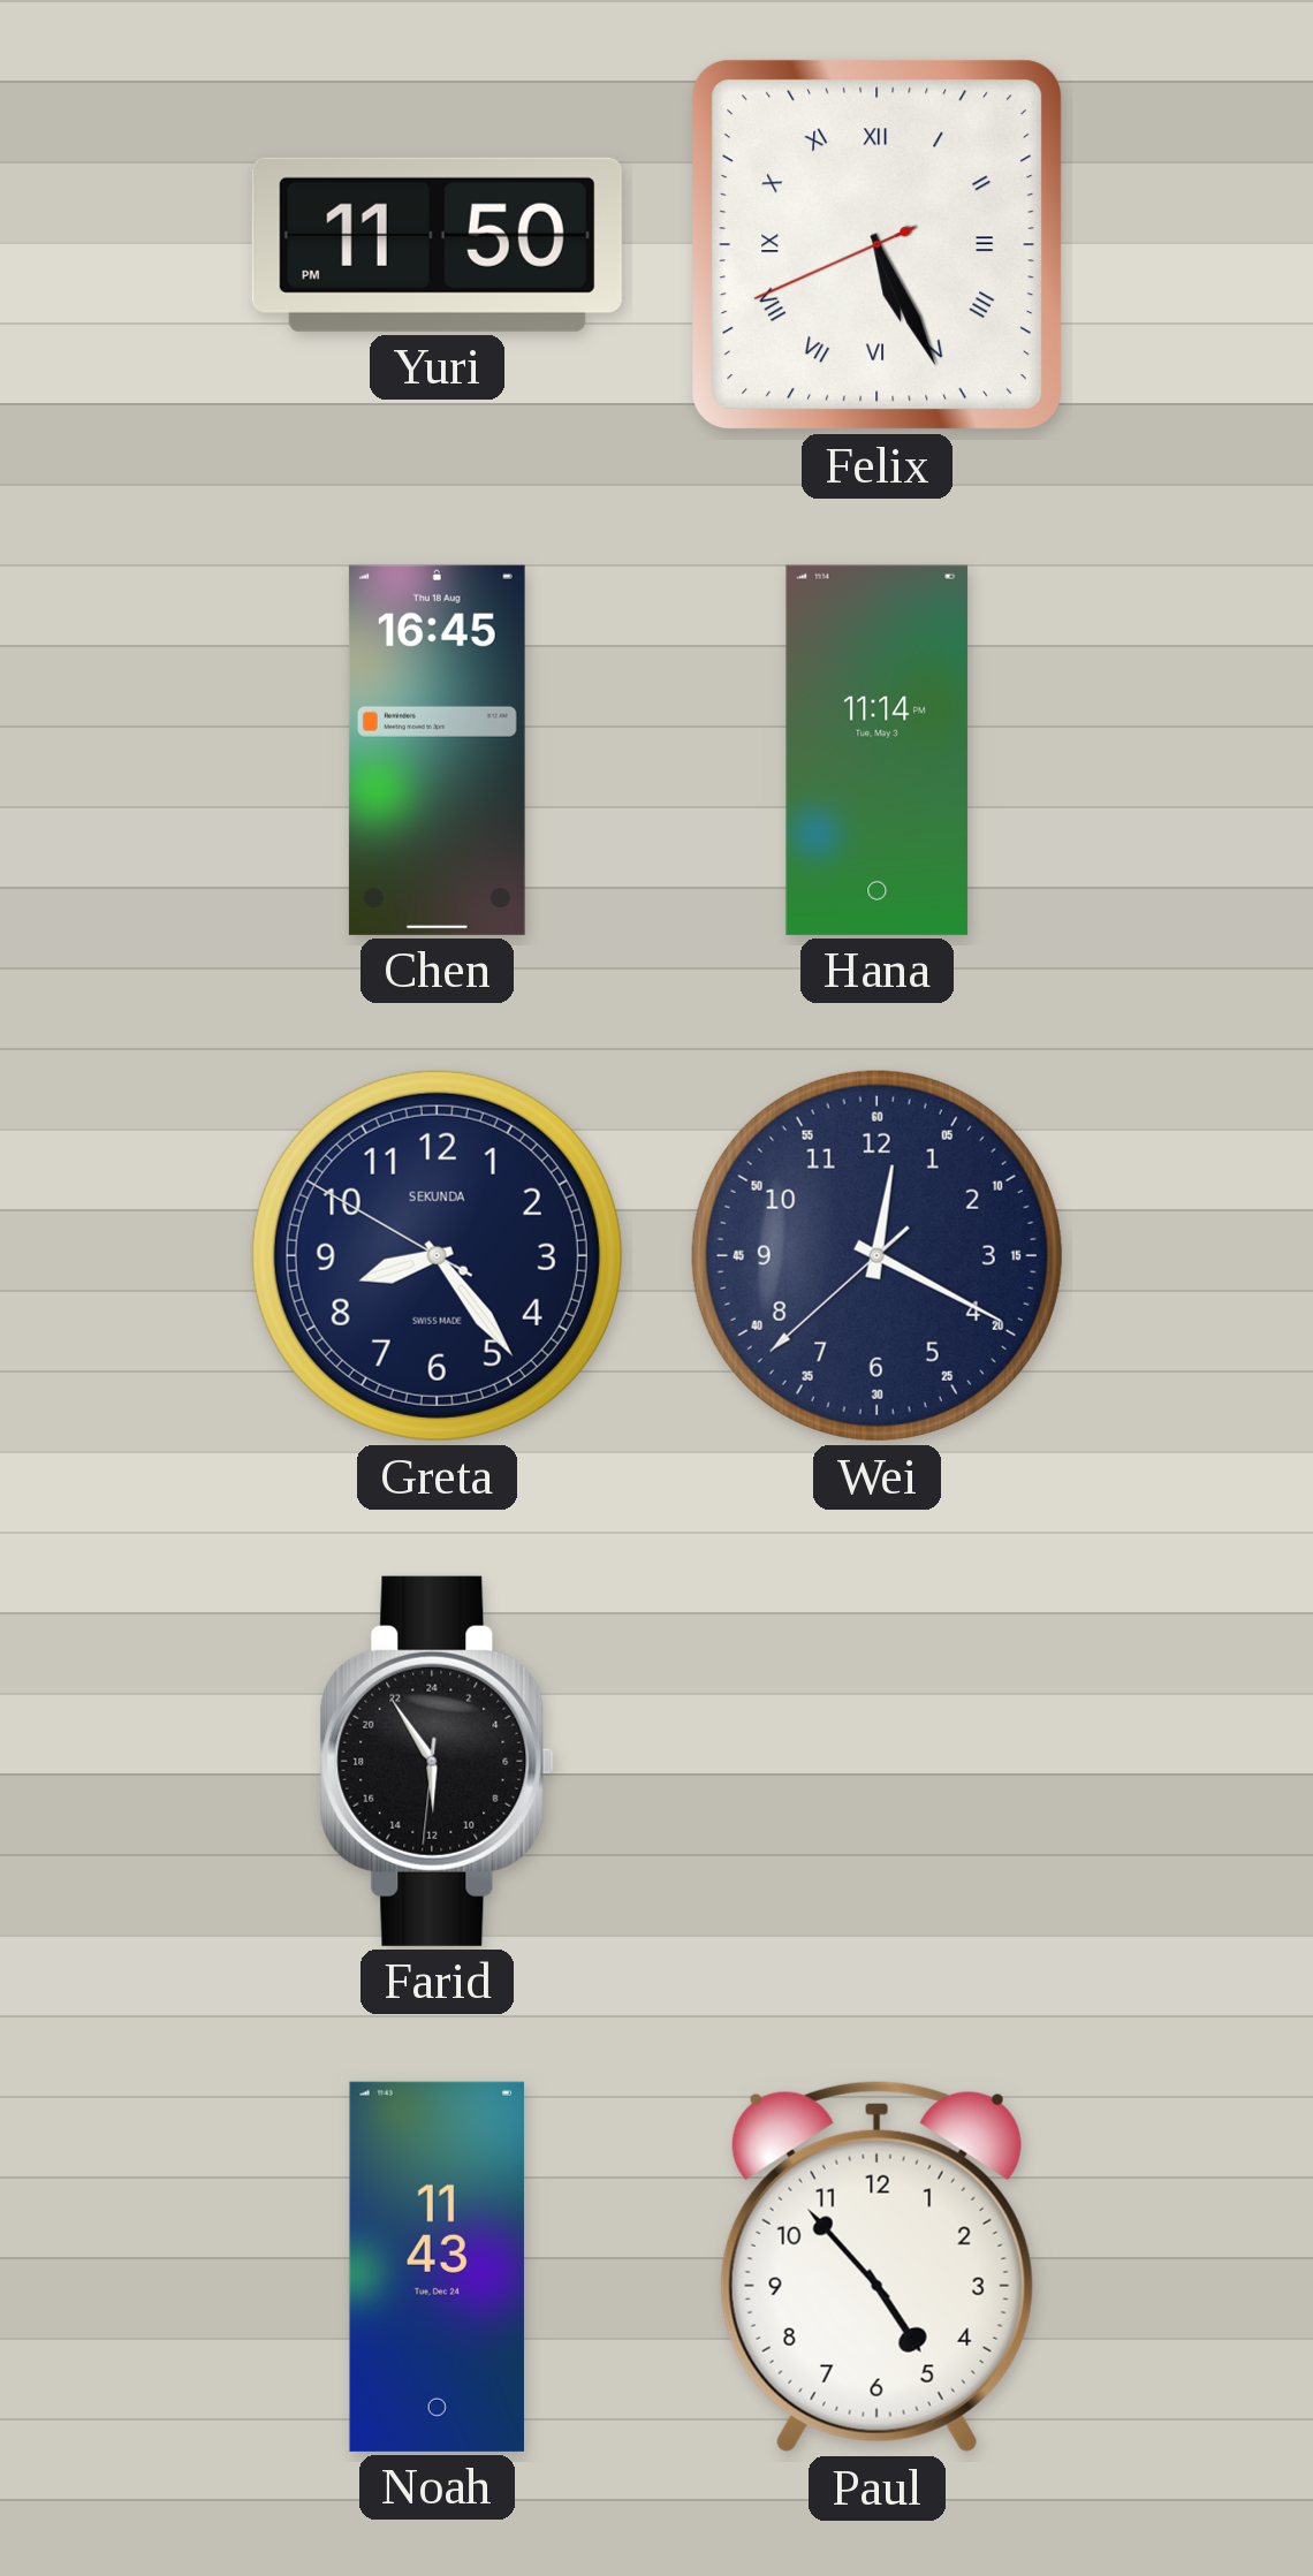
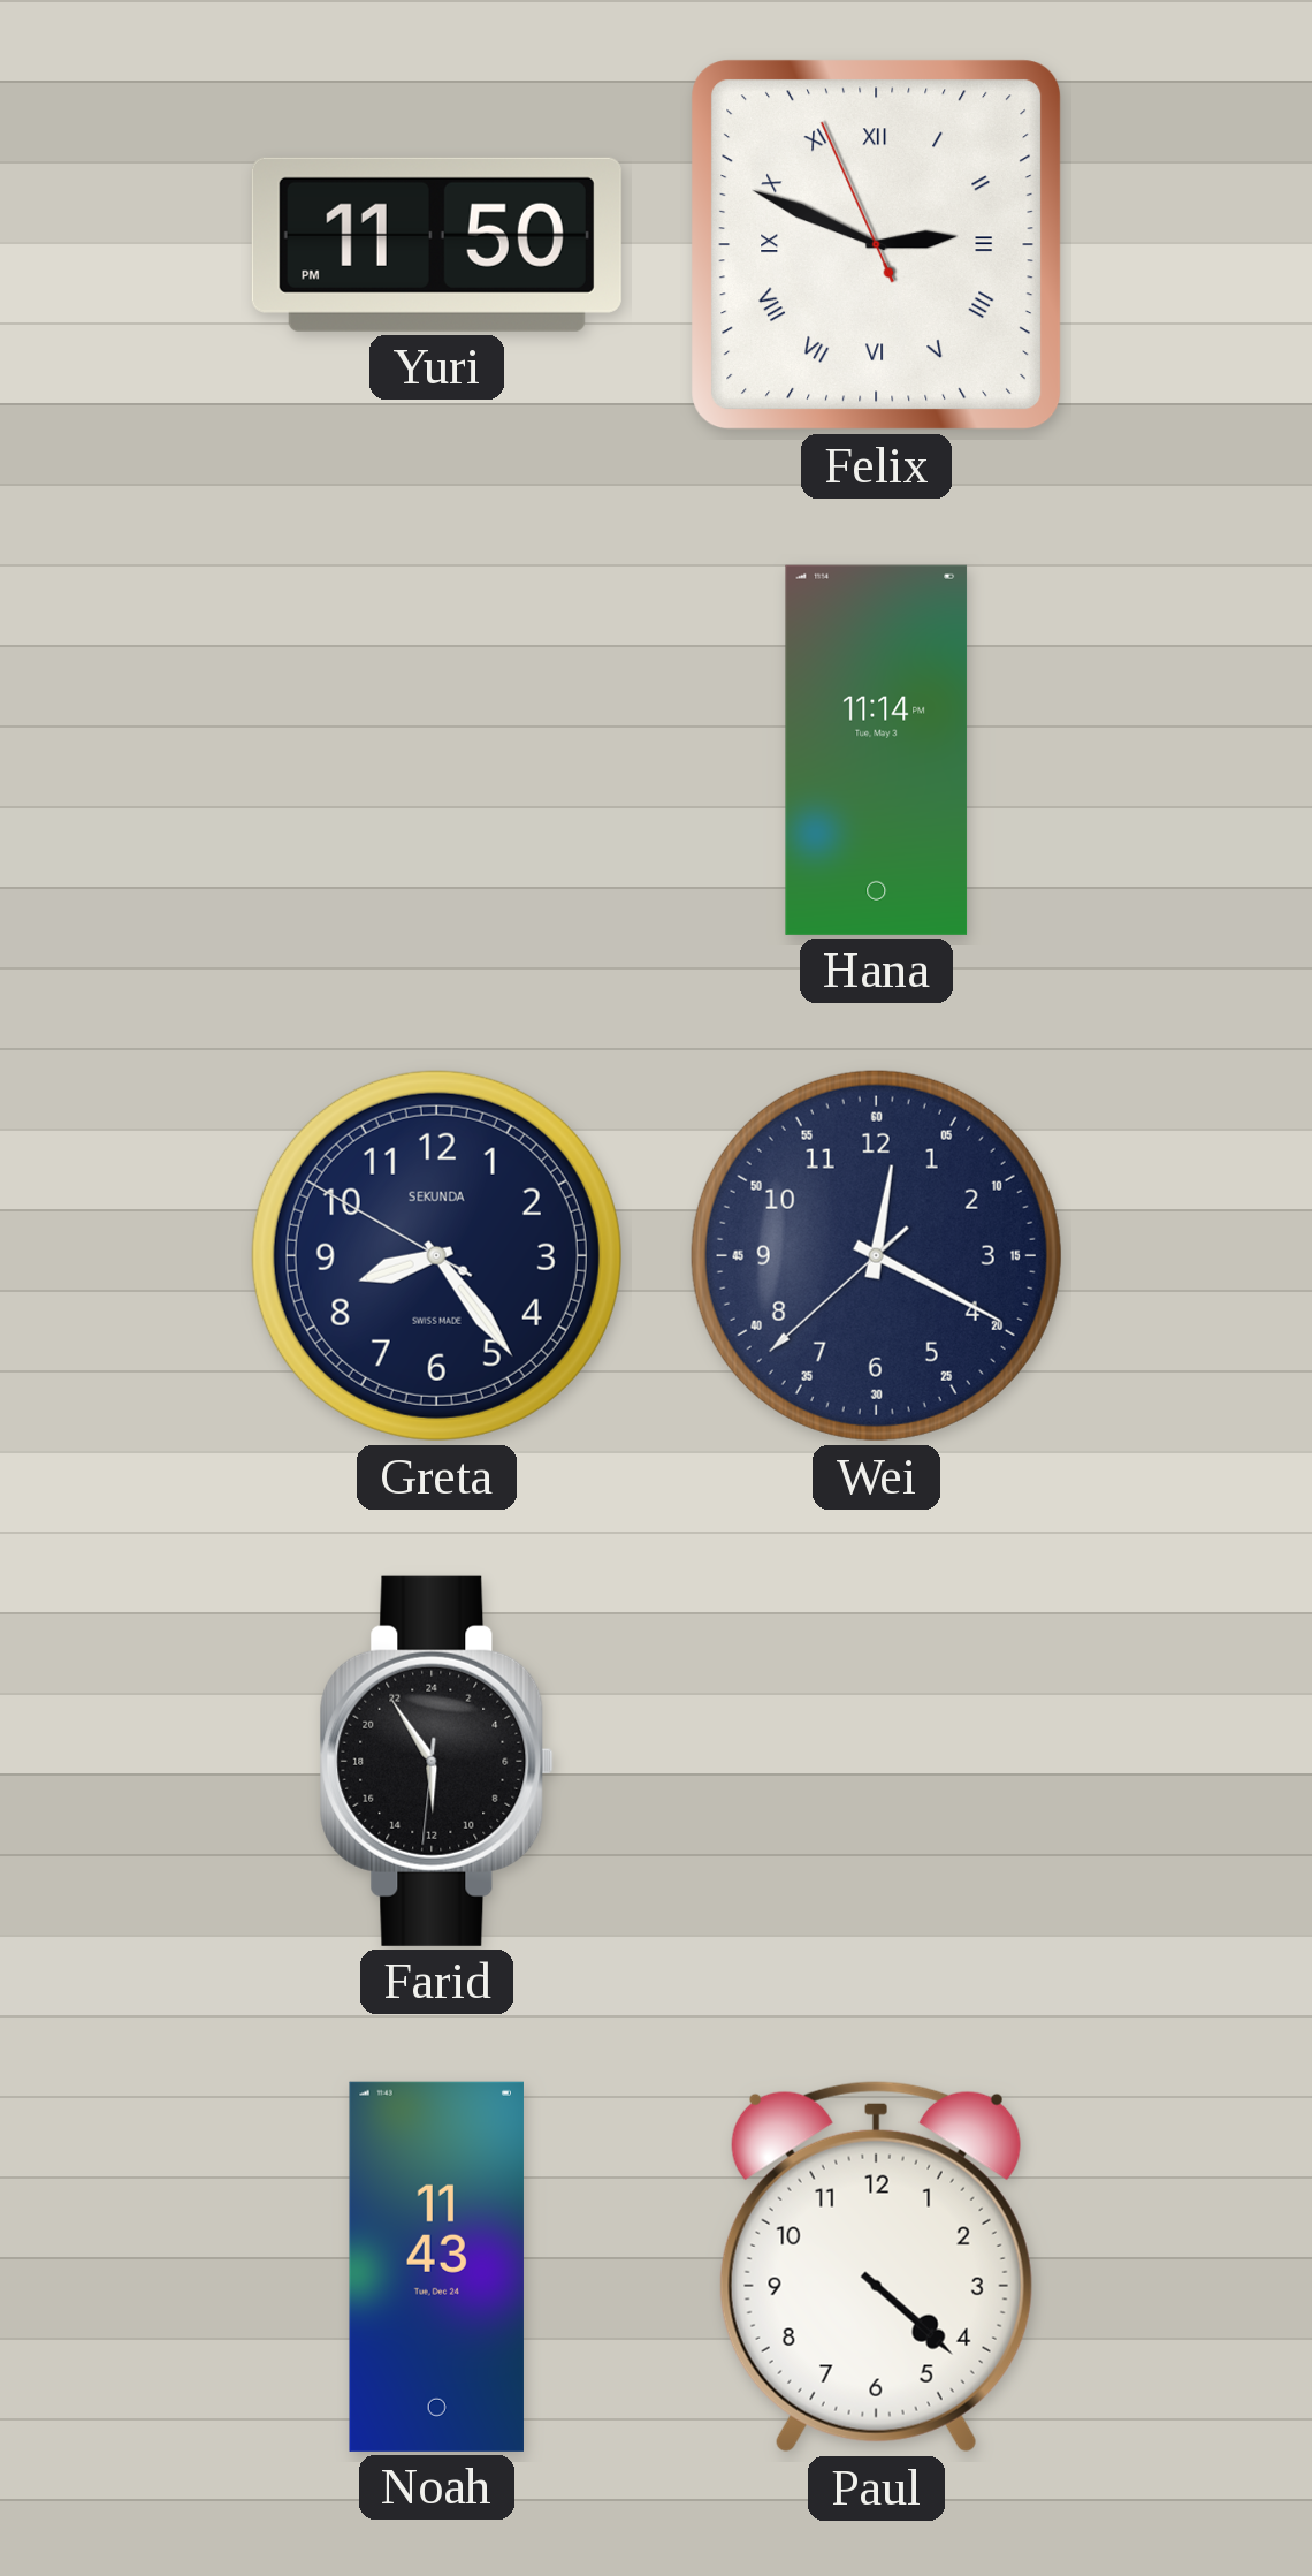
Felix: 5:25 -> 2:48 (877, 245)
Chen: 16:45 -> none (437, 750)
Paul: 4:53 -> 4:22 (876, 2266)
